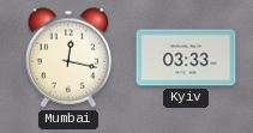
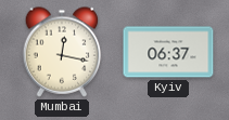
Kyiv: 03:33 -> 06:37 (168, 52)
